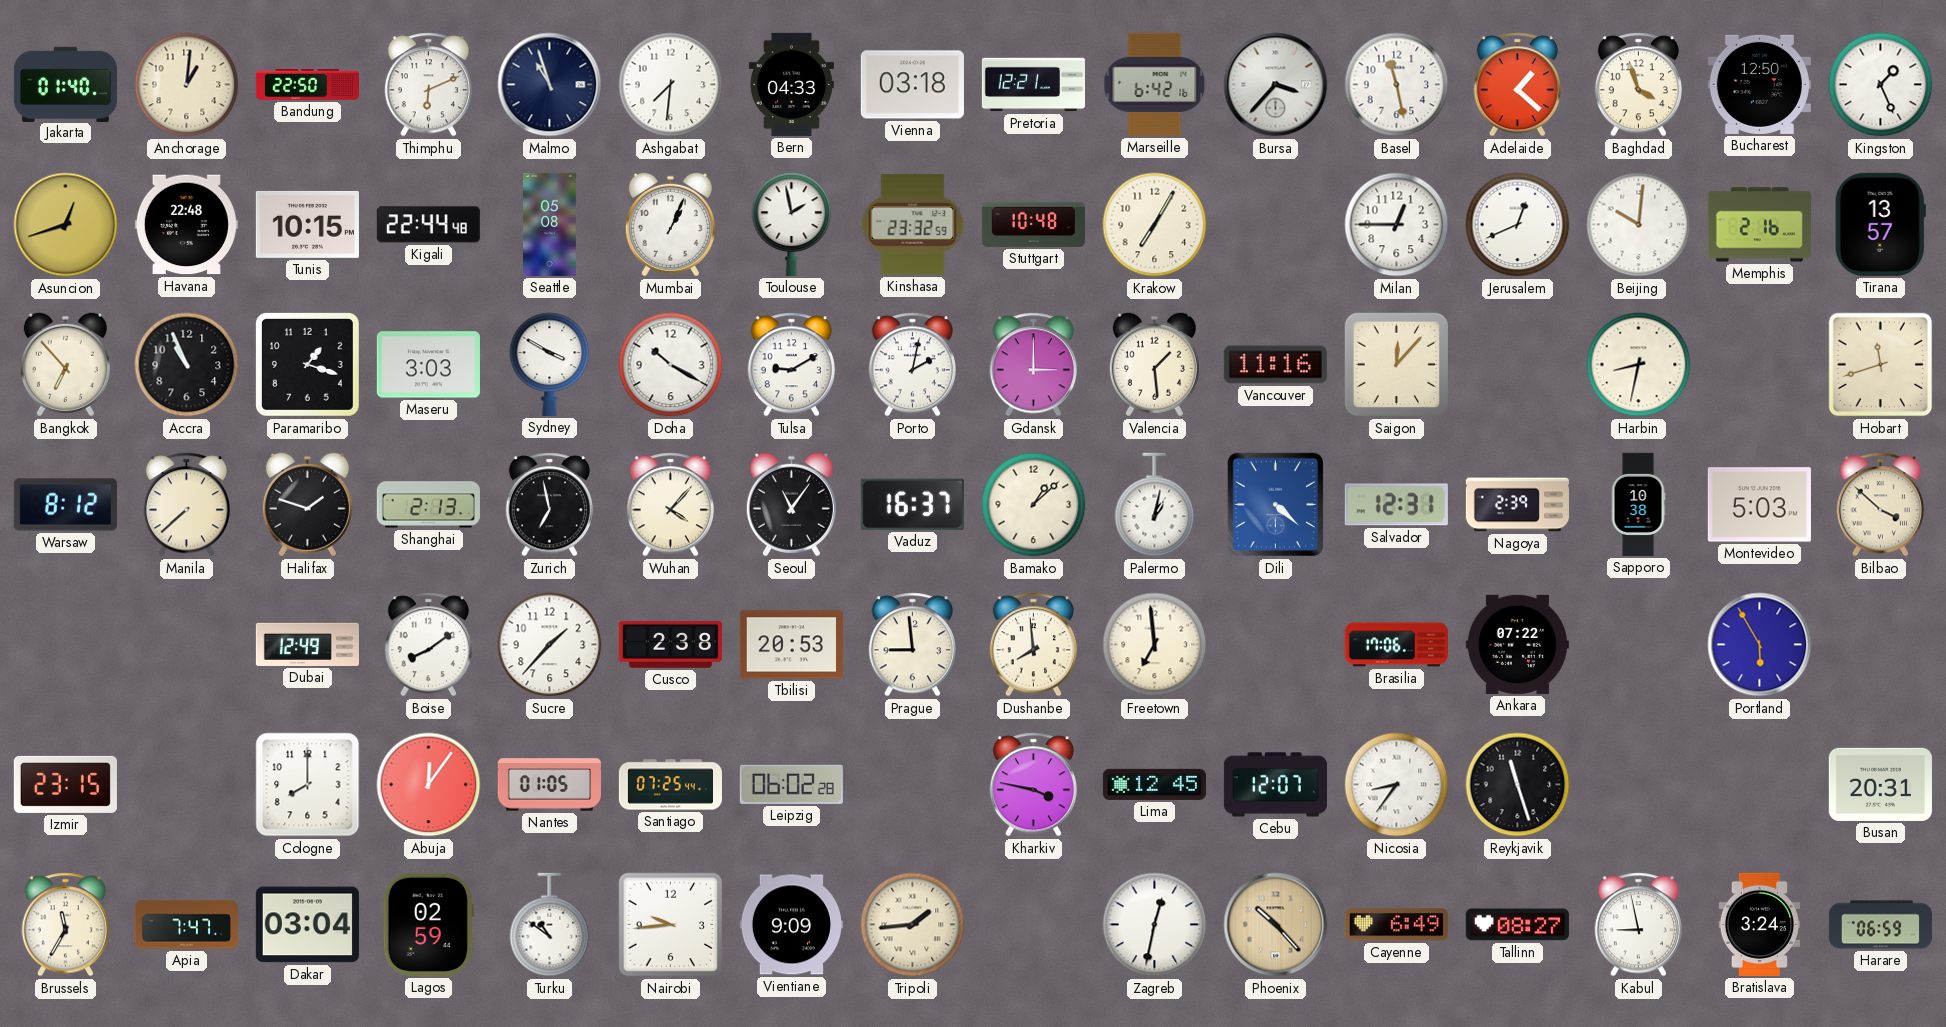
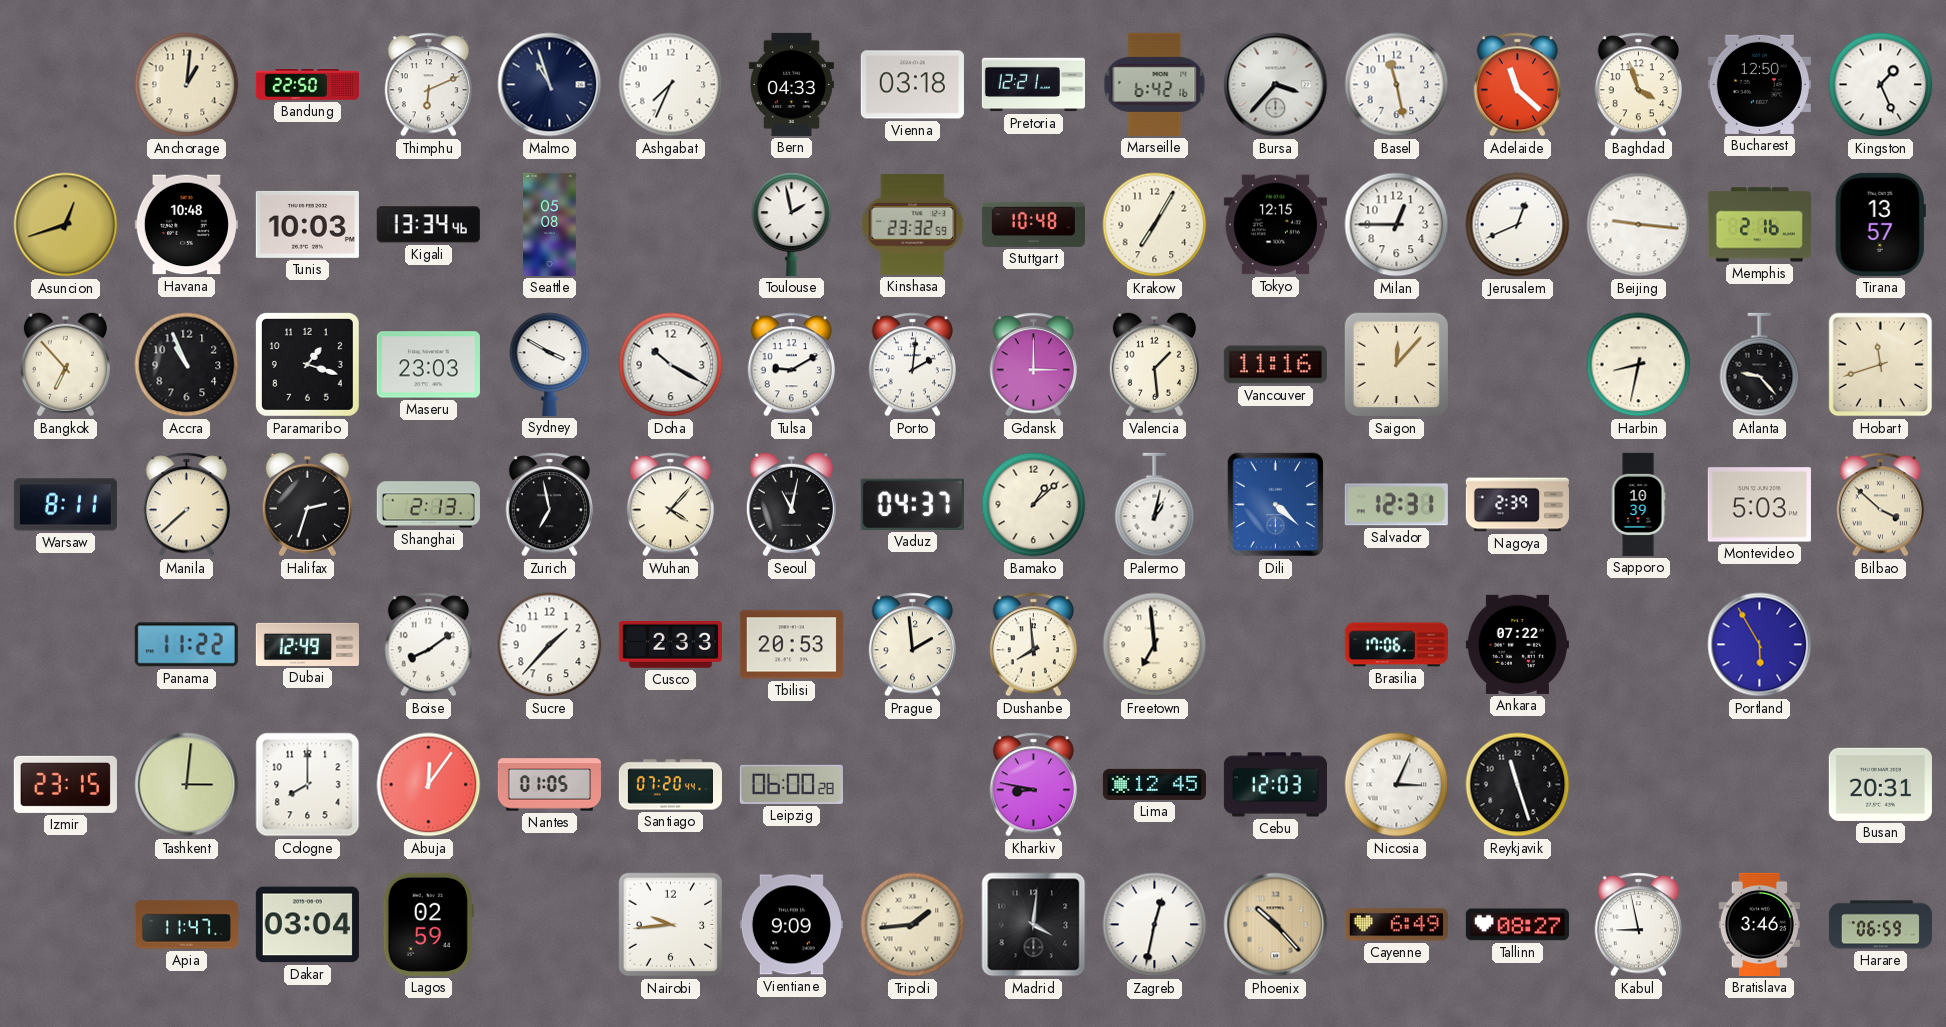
Jakarta: 01:40 -> none (65, 84)
Ashgabat: 7:31 -> 7:34 (671, 85)
Adelaide: 1:22 -> 11:22 (1517, 85)
Havana: 22:48 -> 10:48 (186, 225)
Tunis: 10:15 -> 10:03 (307, 224)
Kigali: 22:44 -> 13:34 (428, 225)
Mumbai: 1:04 -> none (670, 225)
Tokyo: none -> 12:15 (1275, 225)
Beijing: 10:01 -> 9:16 (1639, 225)
Maseru: 3:03 -> 23:03 (428, 365)
Porto: 2:02 -> 2:01 (912, 365)
Atlanta: none -> 9:23 (1760, 365)
Warsaw: 8:12 -> 8:11 (65, 505)
Halifax: 1:48 -> 2:33 (307, 505)
Seoul: 11:06 -> 11:02 (791, 505)
Vaduz: 16:37 -> 04:37 (912, 504)
Sapporo: 10:38 -> 10:39 (1638, 504)
Panama: none -> 11:22 (186, 645)
Cusco: 2:38 -> 2:33 (670, 645)
Prague: 8:59 -> 1:59 (912, 645)
Tashkent: none -> 3:01 (187, 785)
Santiago: 07:25 -> 07:20 (670, 785)
Leipzig: 06:02 -> 06:00 (791, 784)
Kharkiv: 3:47 -> 8:47 (1033, 785)
Cebu: 12:07 -> 12:03 (1275, 785)
Nicosia: 8:36 -> 3:04 (1397, 785)
Brussels: 11:35 -> none (65, 925)
Apia: 7:47 -> 11:47 (186, 925)
Turku: 10:51 -> none (550, 925)
Madrid: none -> 4:01 (1034, 925)
Bratislava: 3:24 -> 3:46 (1759, 924)
